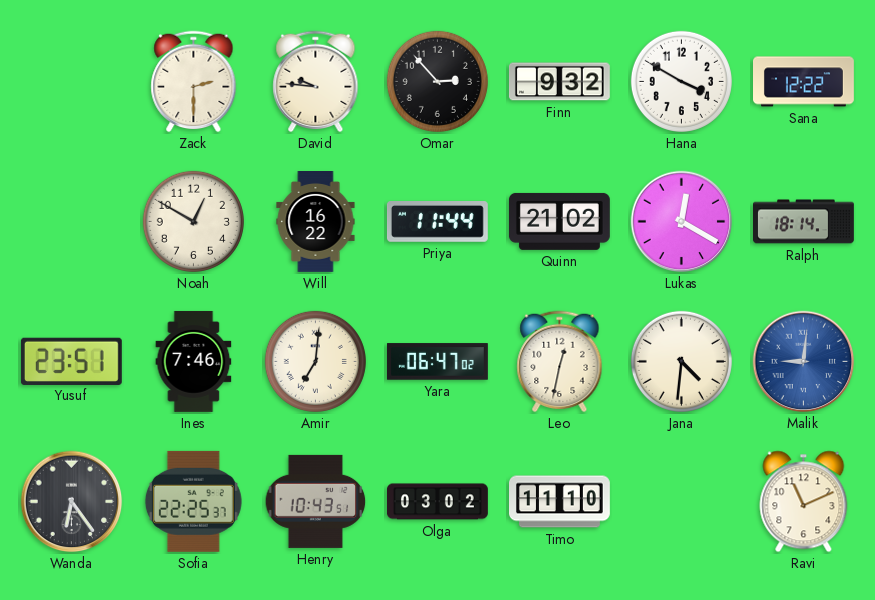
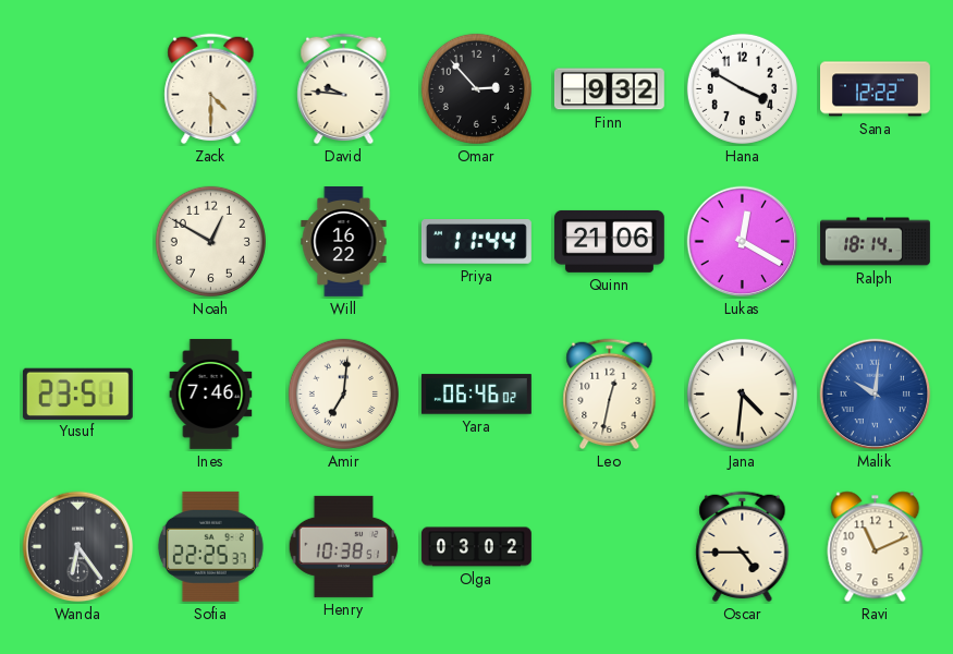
Zack: 2:30 -> 4:30 (211, 89)
Quinn: 21:02 -> 21:06 (609, 241)
Yara: 06:47 -> 06:46 (476, 395)
Malik: 9:01 -> 10:01 (876, 395)
Henry: 10:43 -> 10:38 (344, 546)
Timo: 11:10 -> none (560, 502)
Oscar: none -> 4:45 (743, 547)
